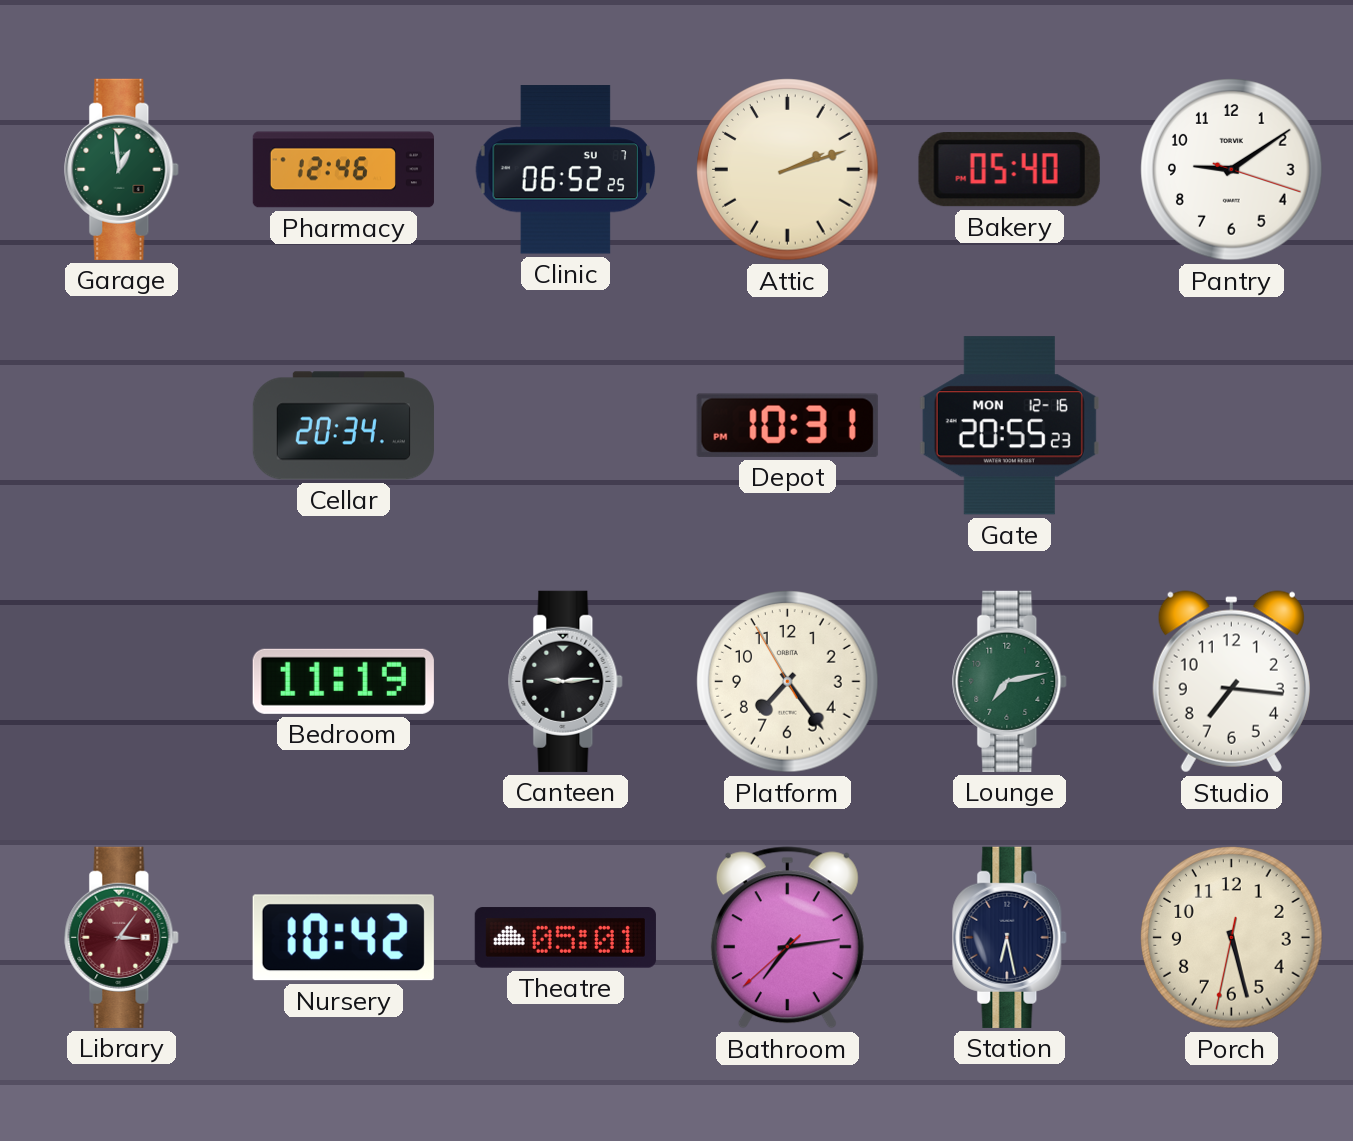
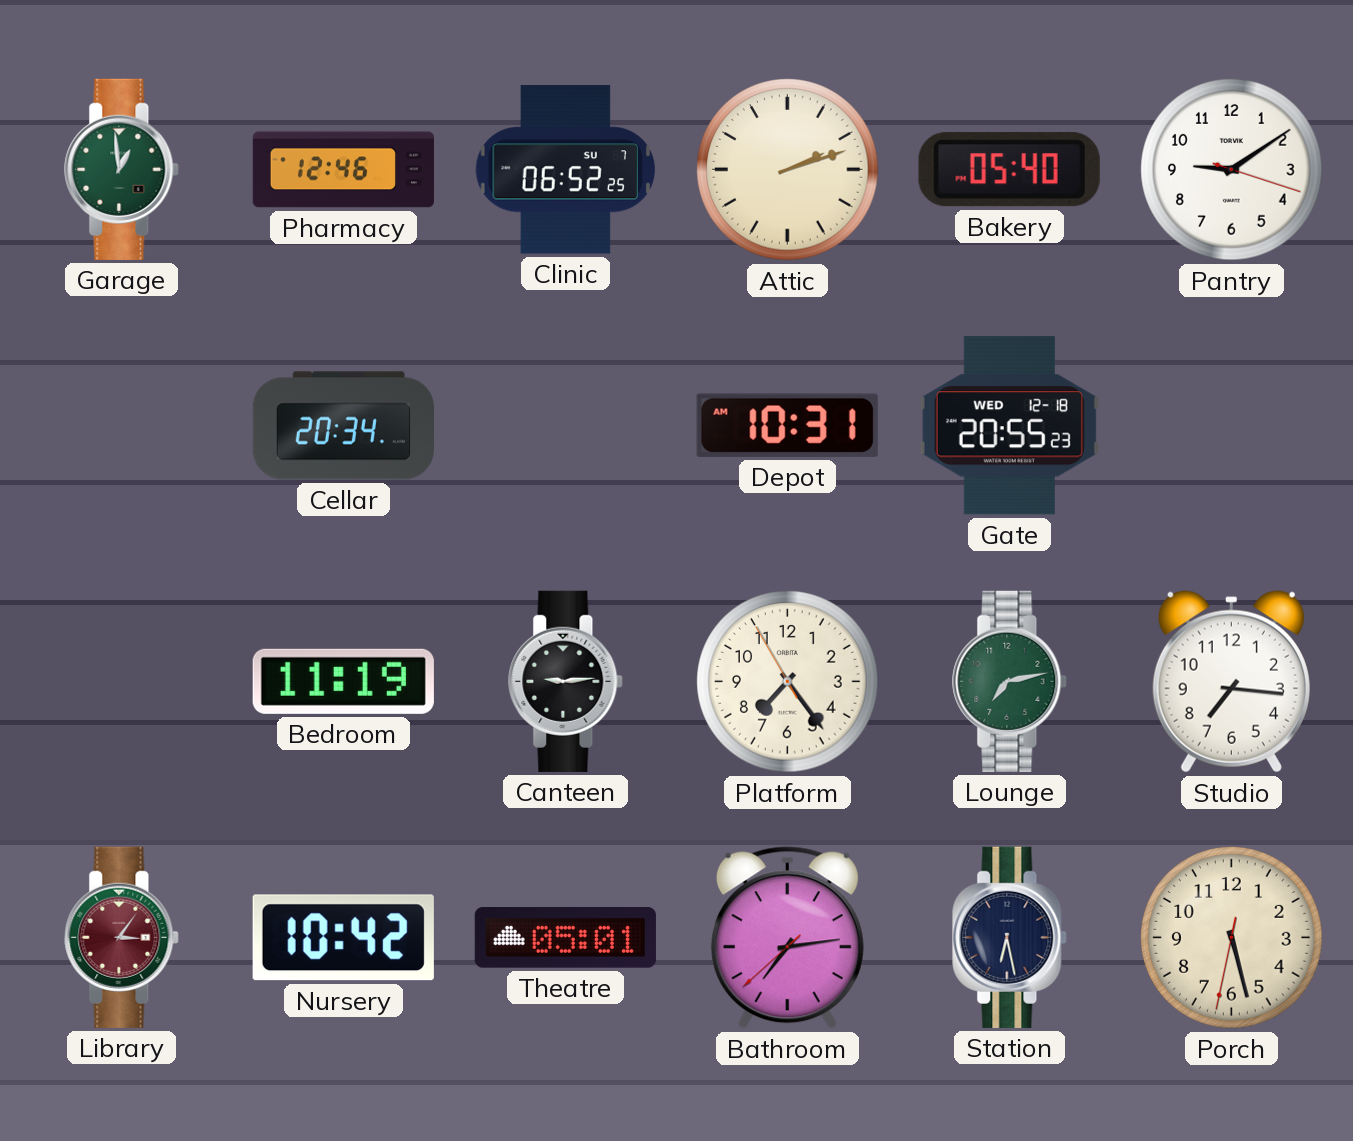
Depot: 10:31 PM -> 10:31 AM (787, 425)
Gate date: MON 12-16 -> WED 12-18 (1009, 426)
